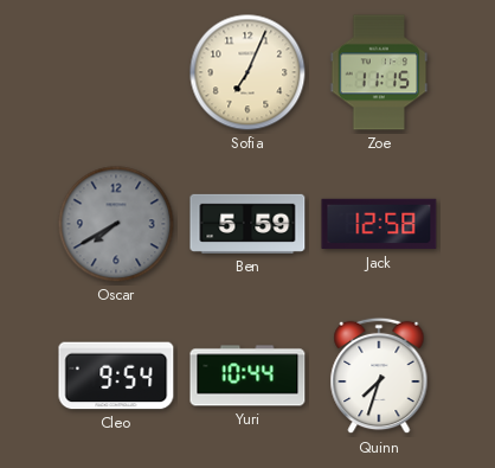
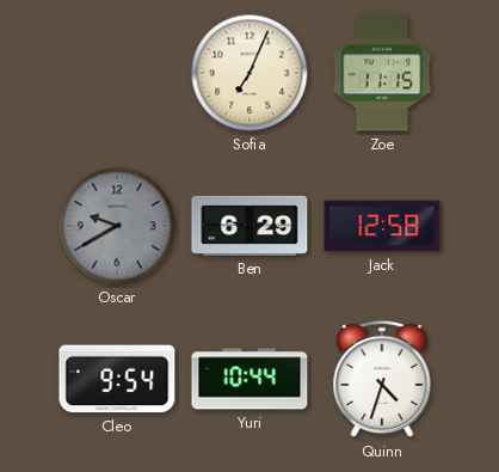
Oscar: 7:40 -> 9:40 (117, 226)
Ben: 5:59 -> 6:29 (249, 226)
Quinn: 7:33 -> 4:33 (382, 379)
